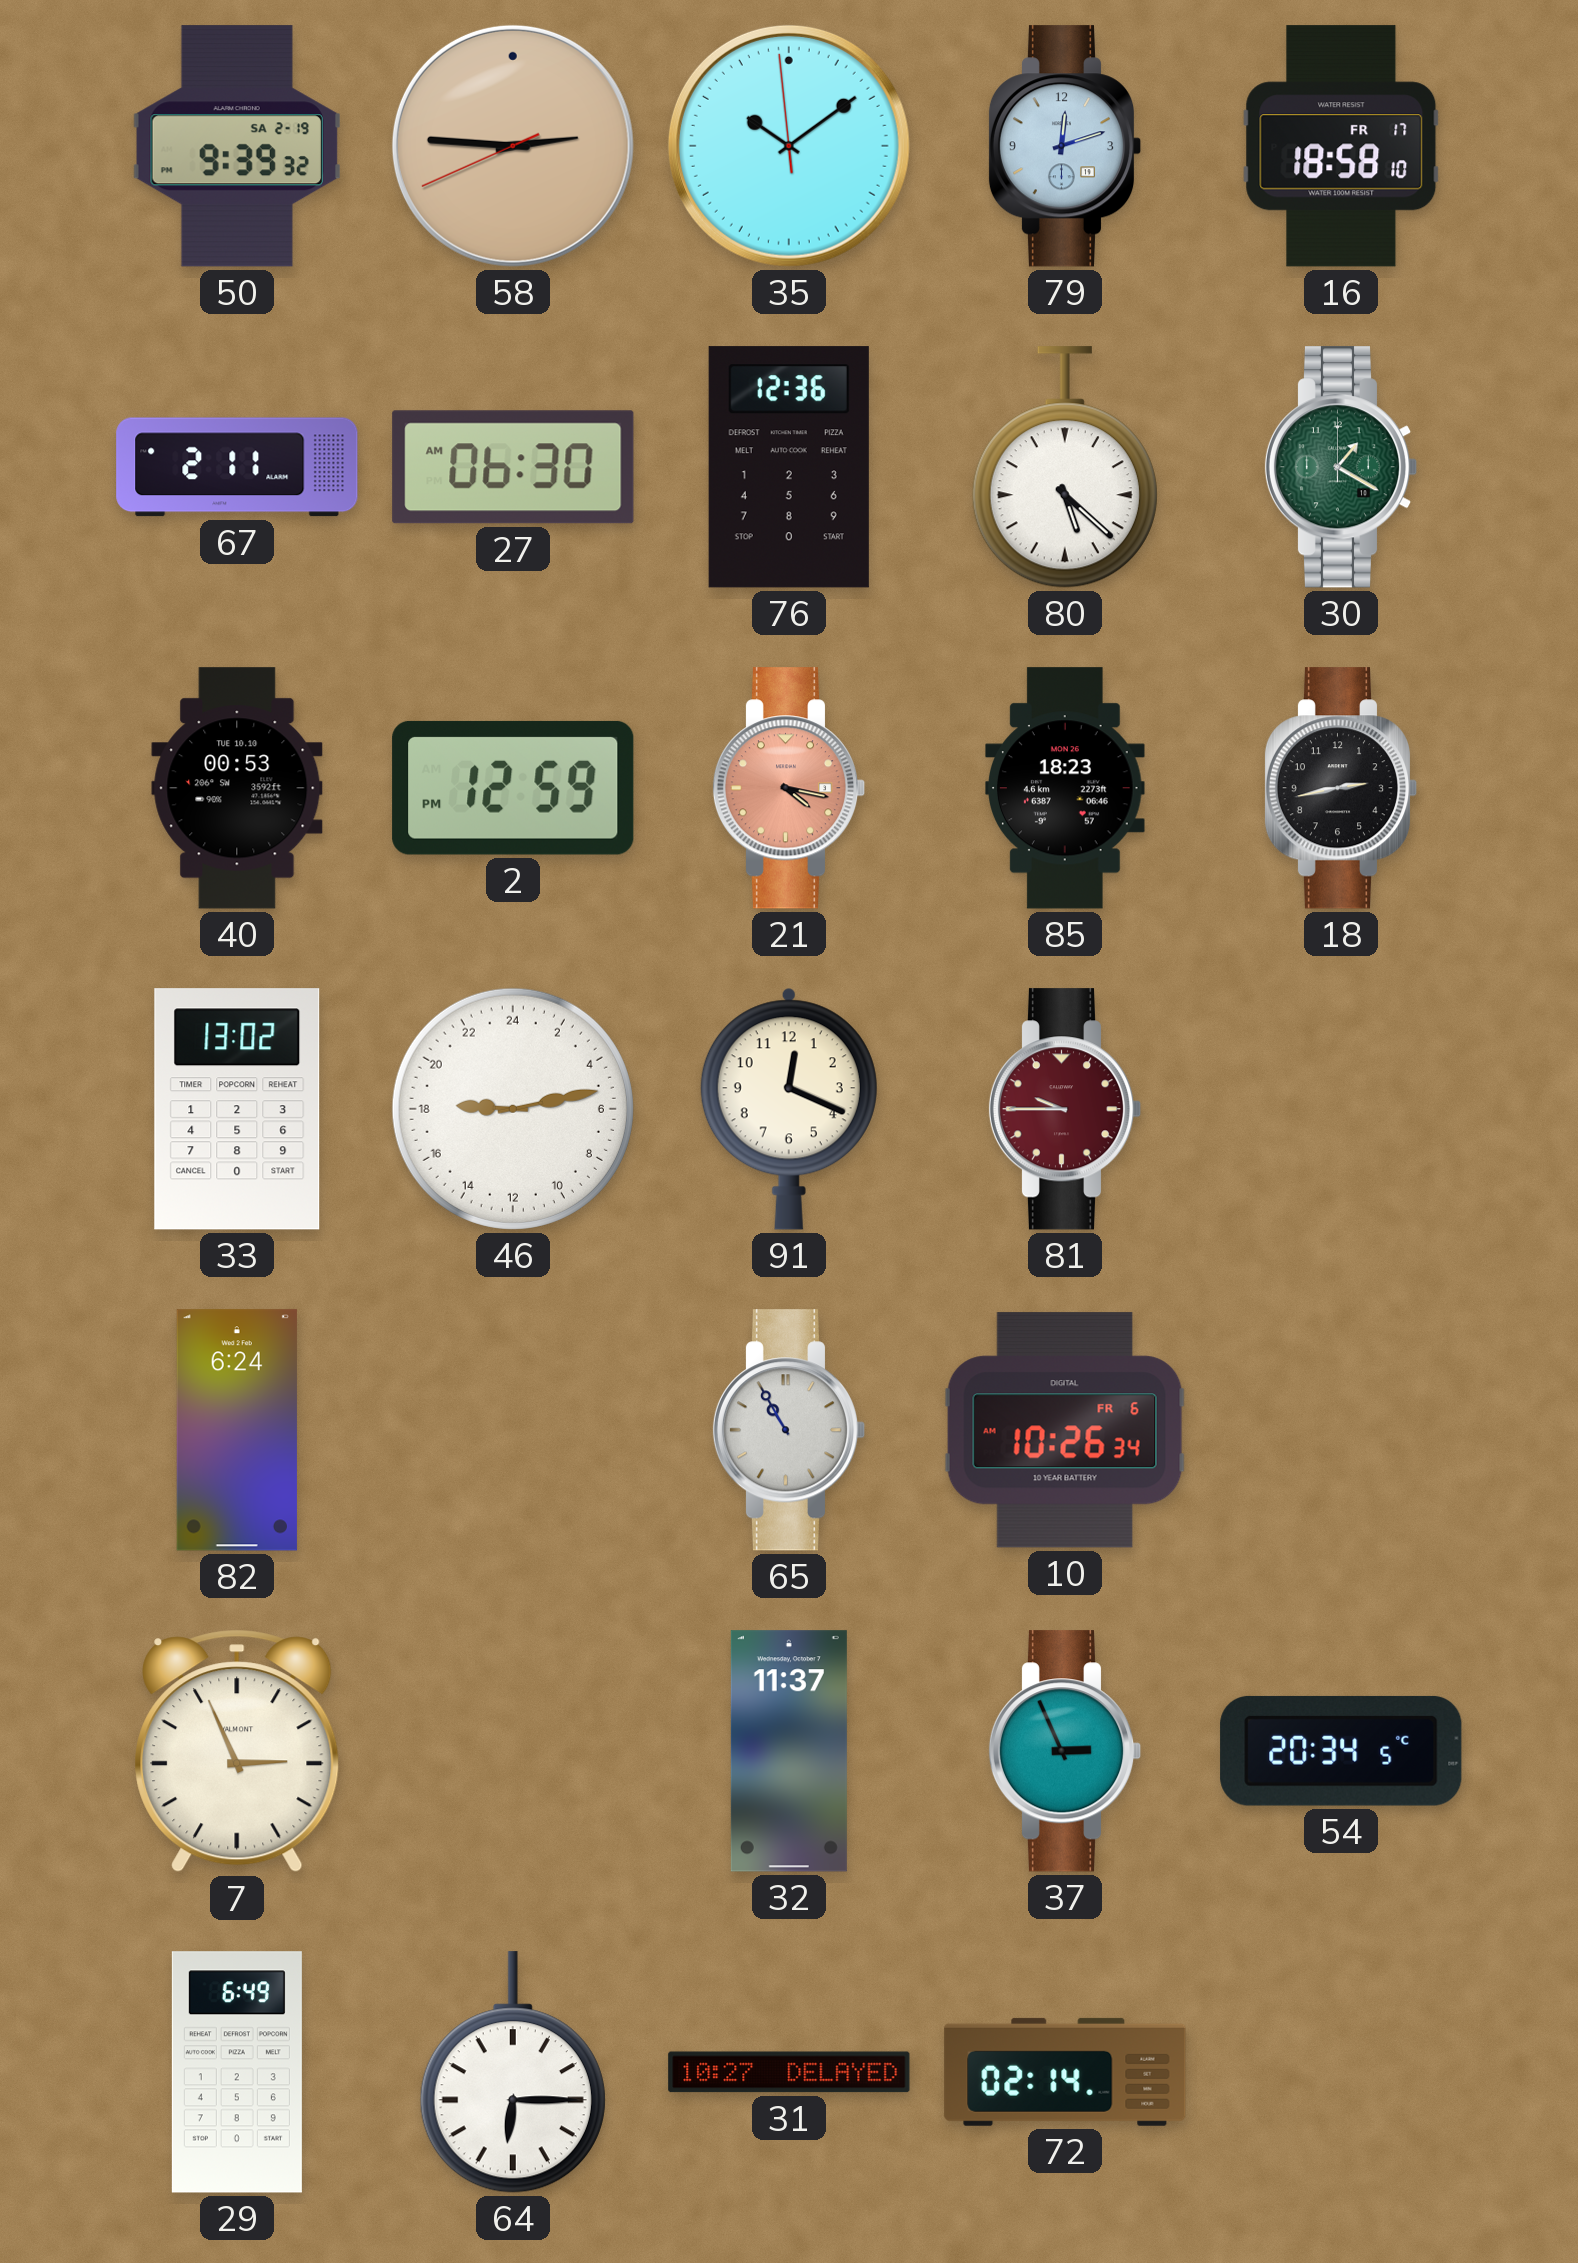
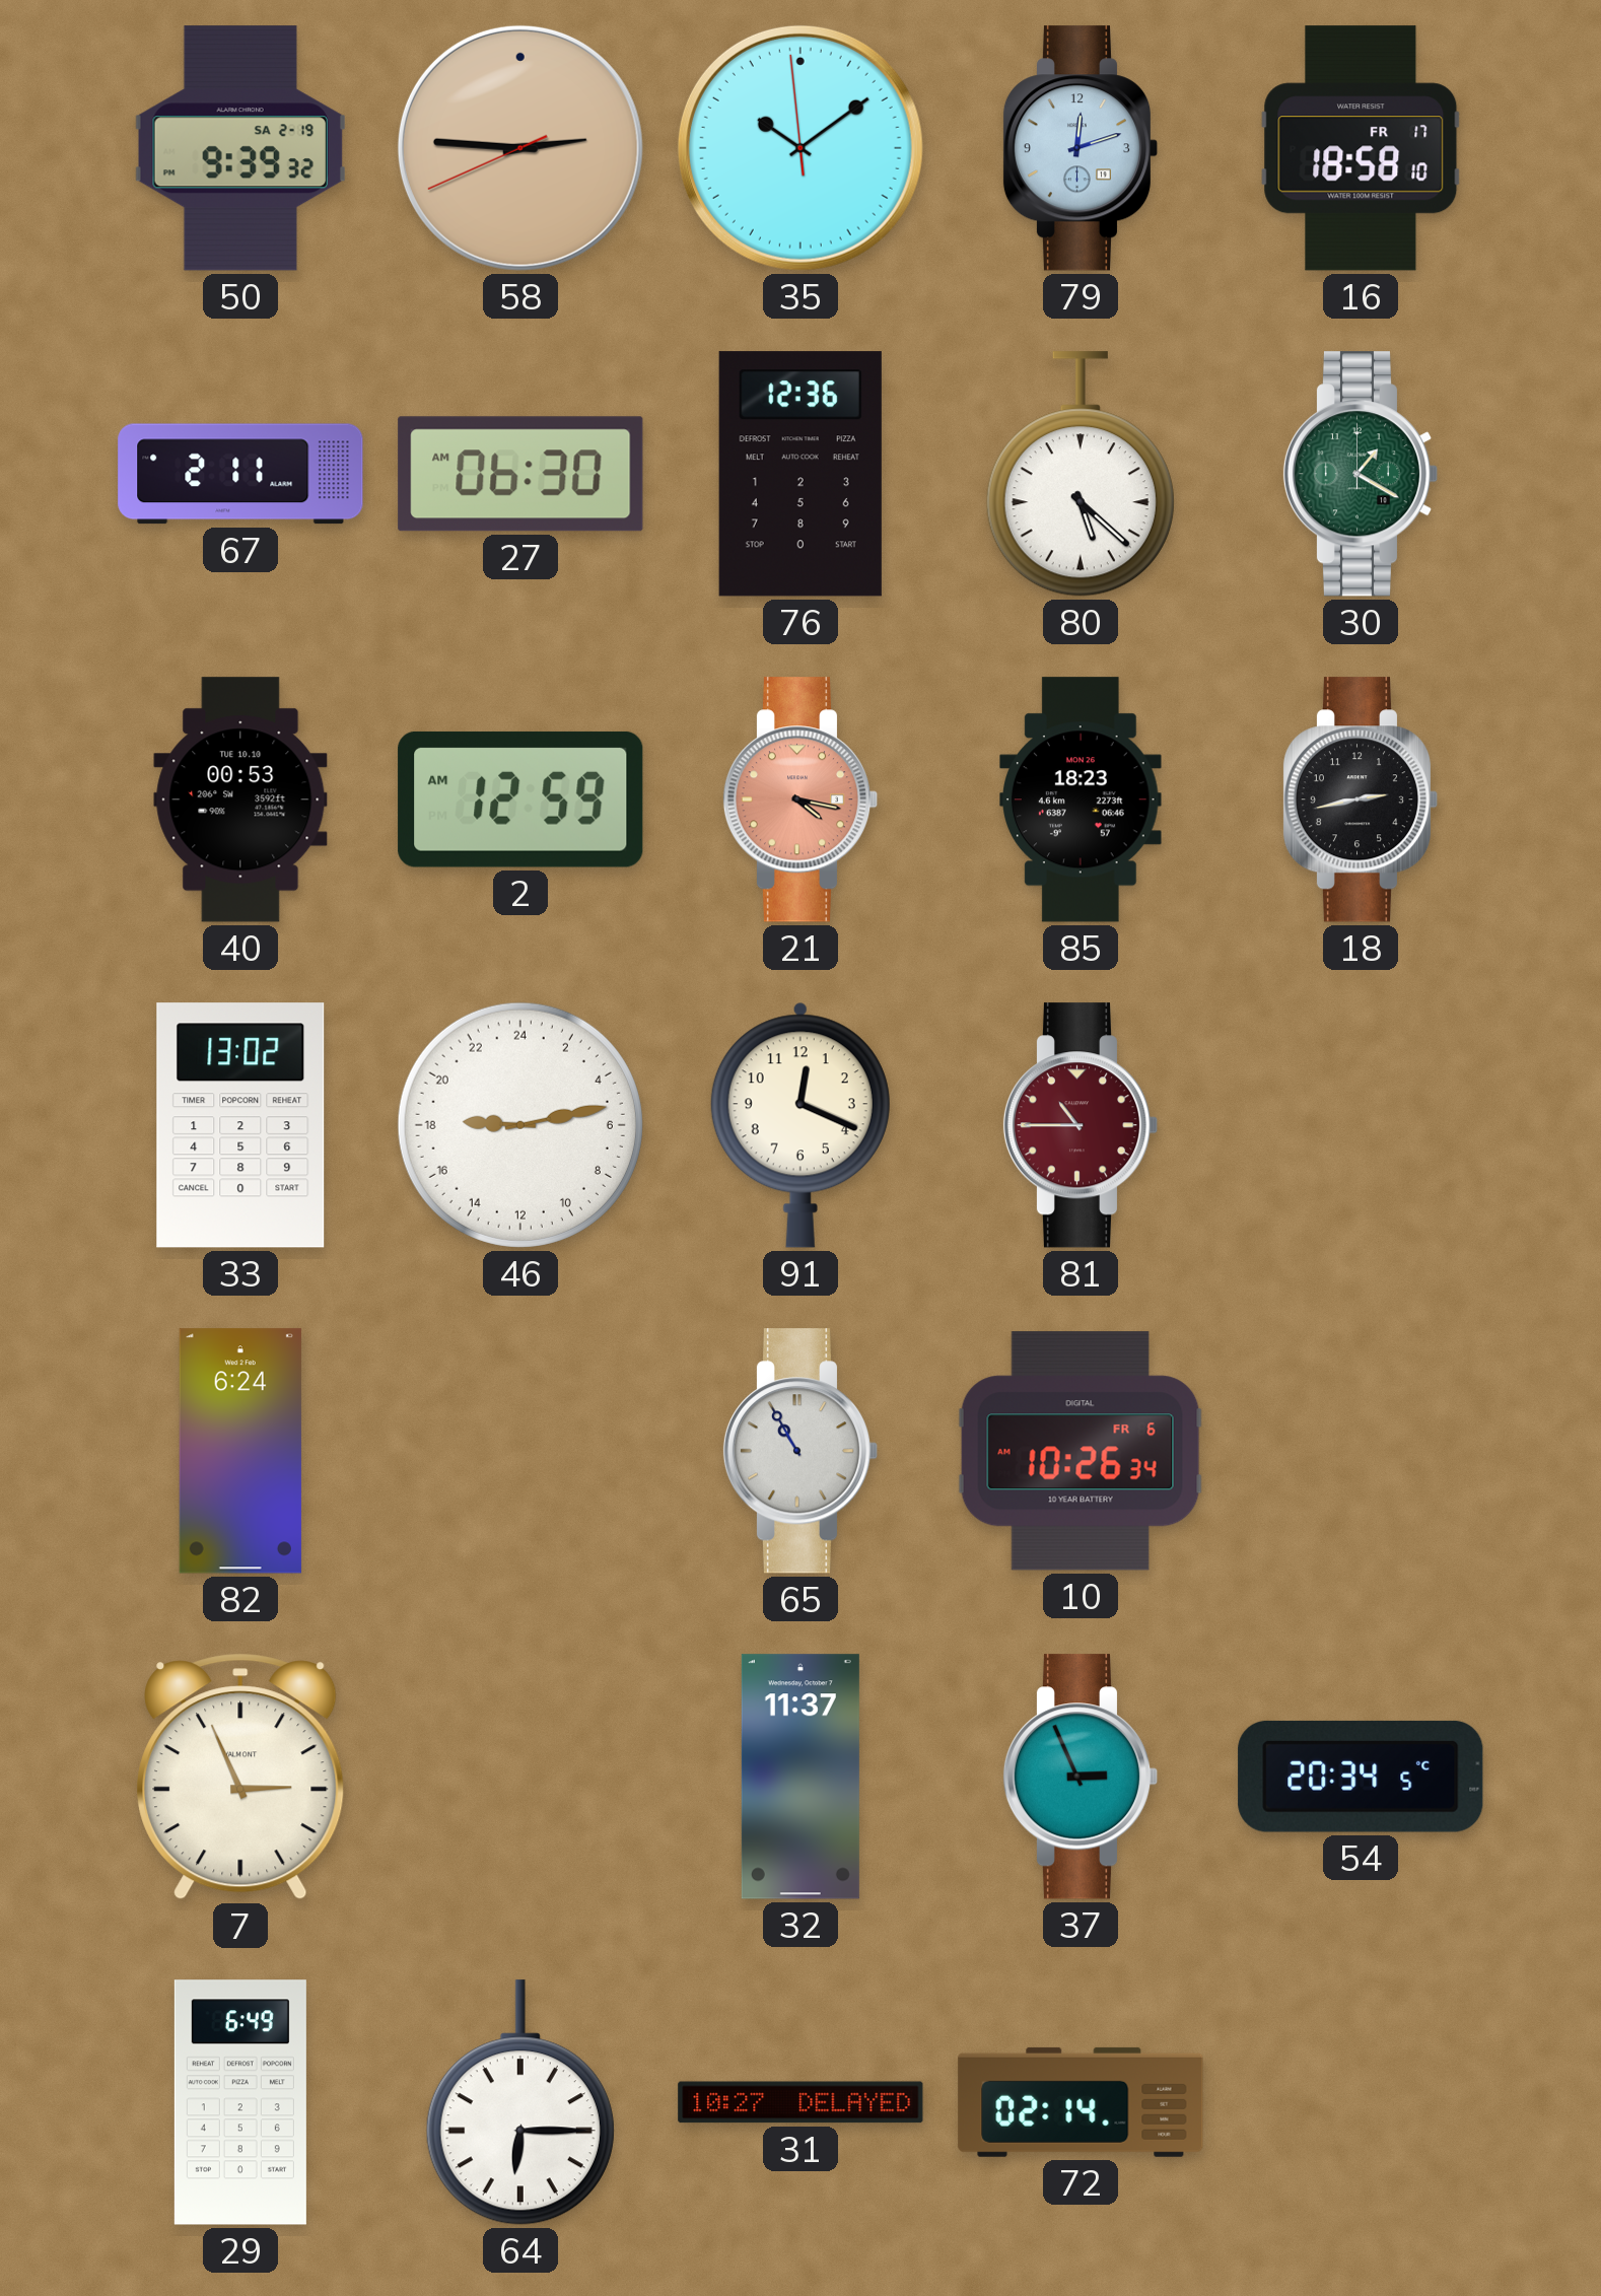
2: 12:59 PM -> 12:59 AM (520, 799)
81: 9:45 -> 10:45 (1081, 1125)
